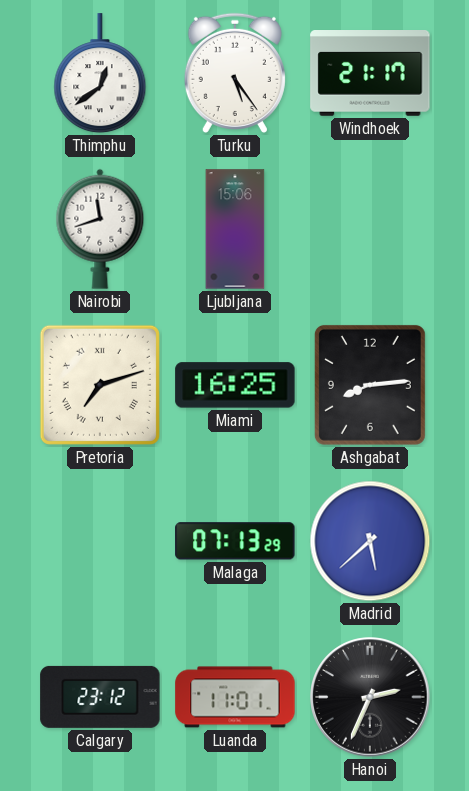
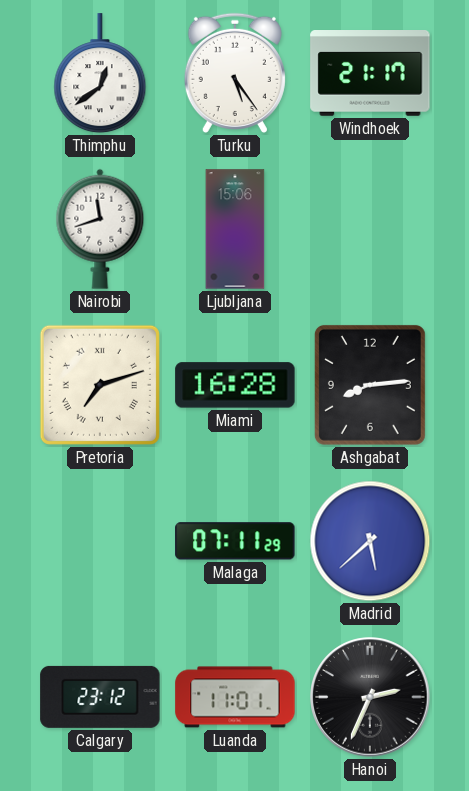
Miami: 16:25 -> 16:28 (235, 385)
Malaga: 07:13 -> 07:11 (235, 541)
